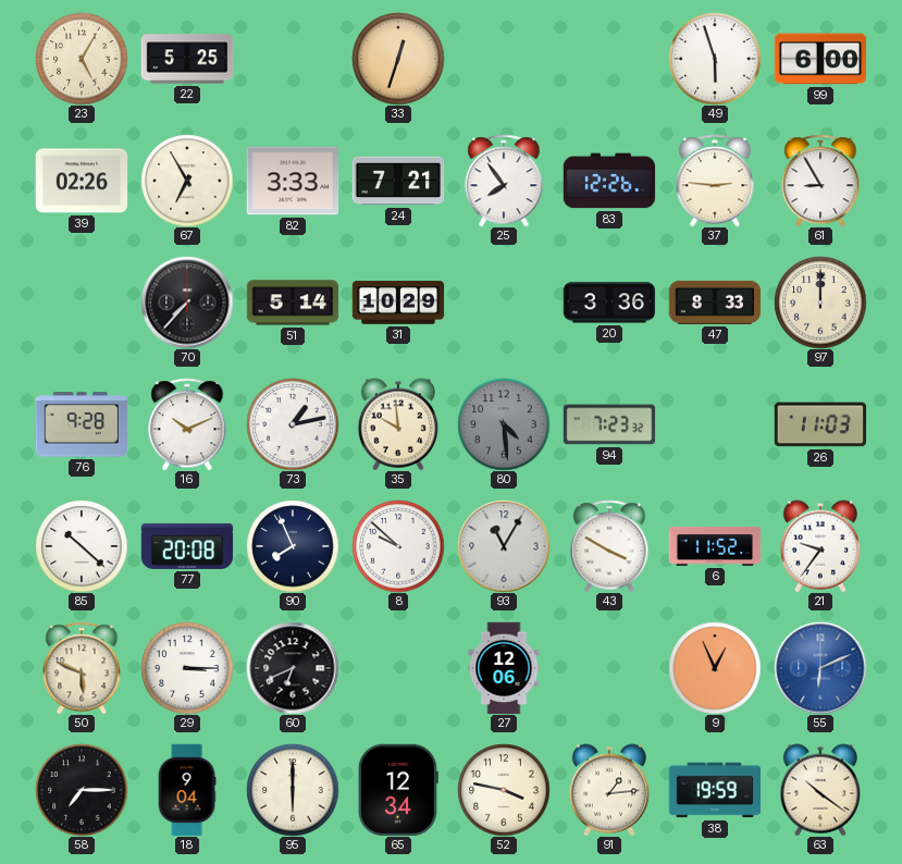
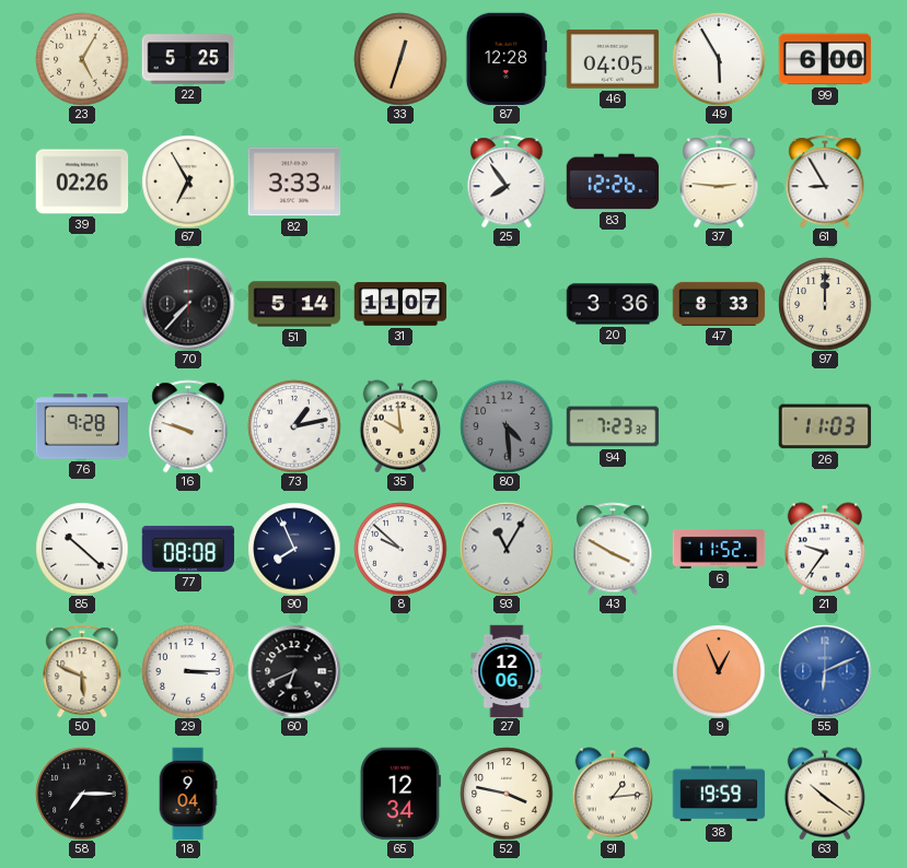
87: none -> 12:28 (507, 59)
46: none -> 04:05 (613, 59)
49: 5:57 -> 5:55 (719, 59)
24: 7:21 -> none (398, 181)
31: 10:29 -> 11:07 (400, 304)
16: 10:11 -> 9:48 (188, 426)
77: 20:08 -> 08:08 (188, 549)
95: 6:00 -> none (293, 790)
